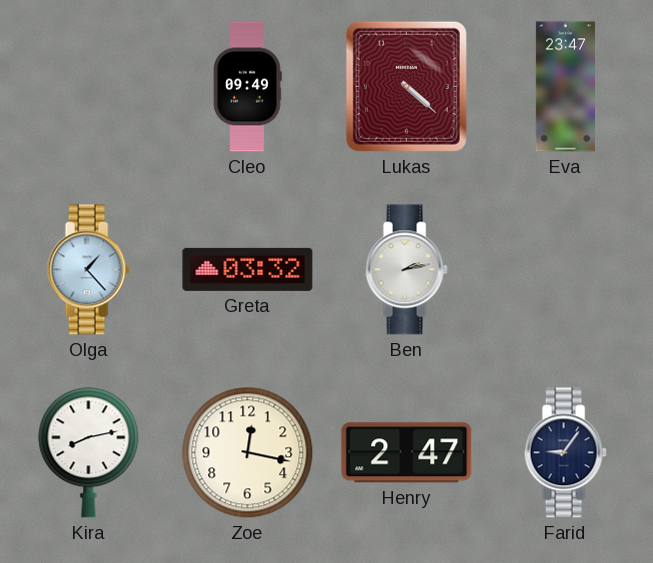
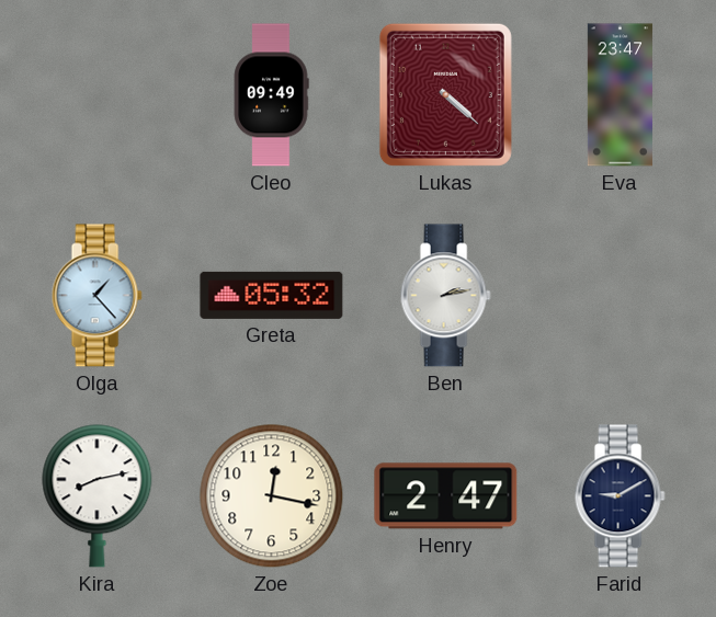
Greta: 03:32 -> 05:32 (272, 295)
Farid: 9:06 -> 9:10 (620, 496)
